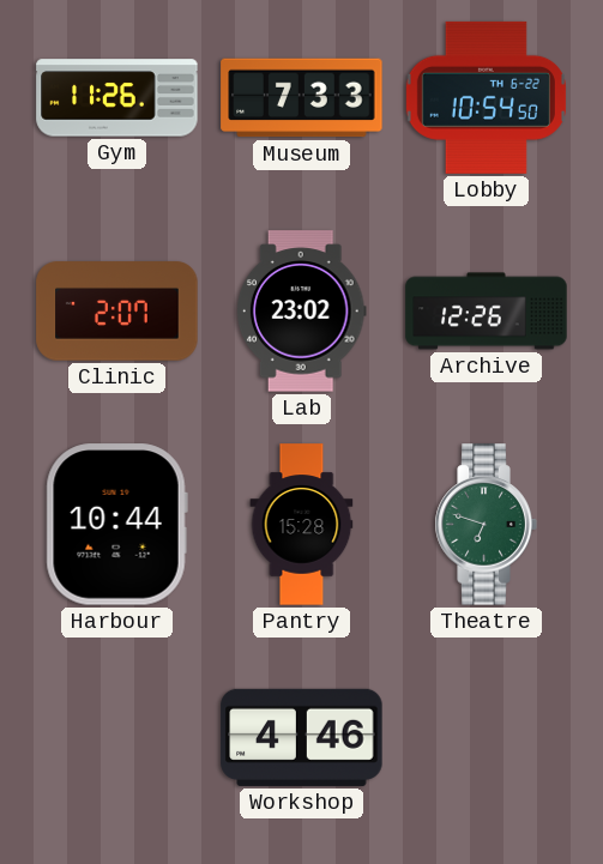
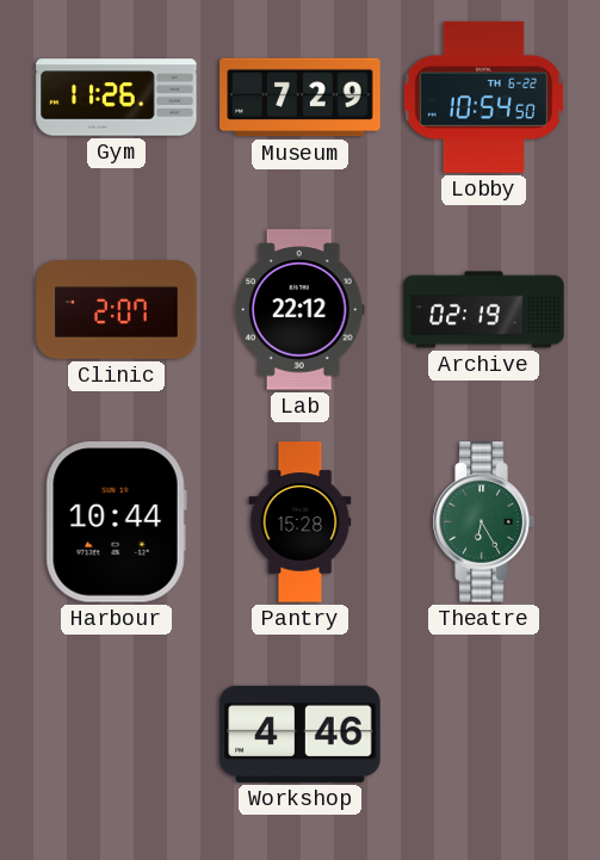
Museum: 7:33 -> 7:29 (301, 98)
Lab: 23:02 -> 22:12 (299, 310)
Archive: 12:26 -> 02:19 (484, 310)
Theatre: 6:48 -> 6:25 (483, 522)
